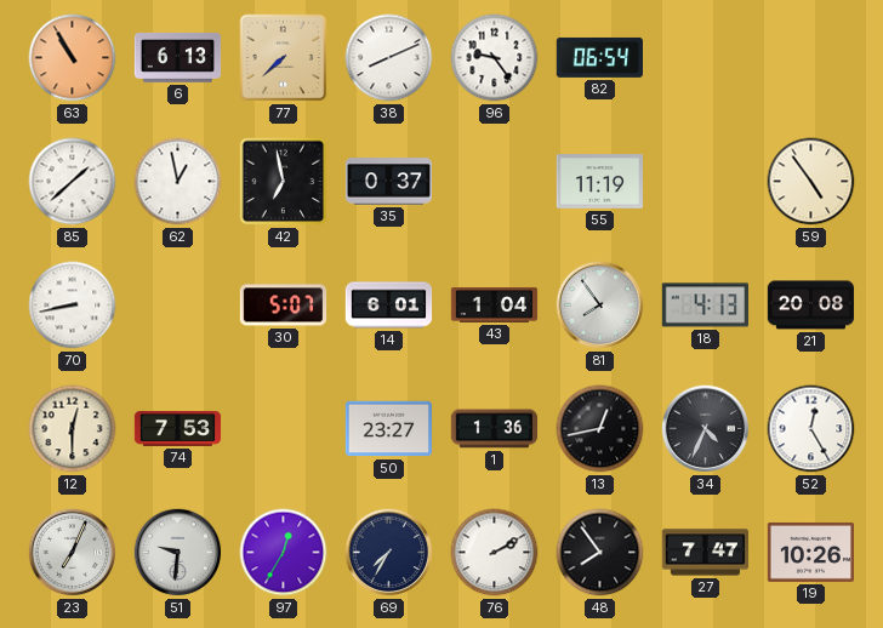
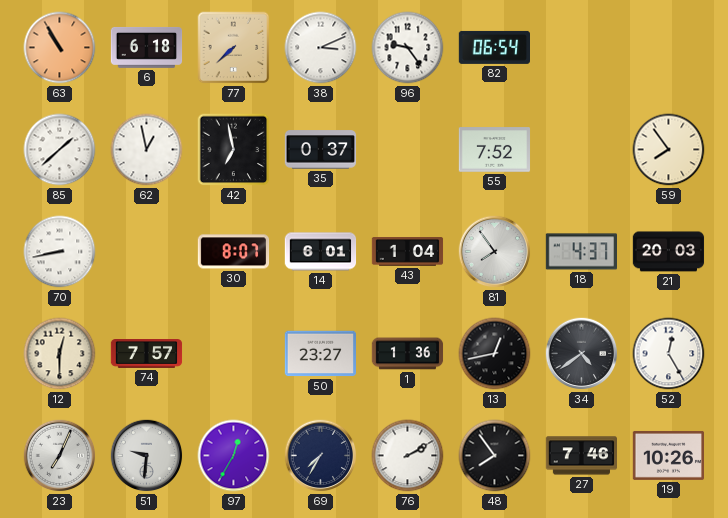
6: 6:13 -> 6:18 (147, 47)
38: 8:11 -> 3:11 (321, 48)
55: 11:19 -> 7:52 (495, 150)
59: 4:54 -> 7:54 (669, 150)
30: 5:07 -> 8:07 (234, 252)
18: 4:13 -> 4:37 (581, 252)
21: 20:08 -> 20:03 (669, 252)
74: 7:53 -> 7:57 (147, 354)
34: 4:34 -> 4:39 (582, 354)
27: 7:47 -> 7:46 (581, 456)
